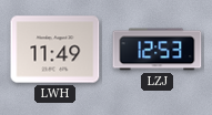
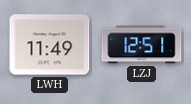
LZJ: 12:53 -> 12:51 (142, 45)
